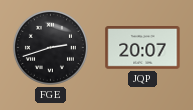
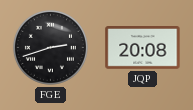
JQP: 20:07 -> 20:08 (143, 48)
